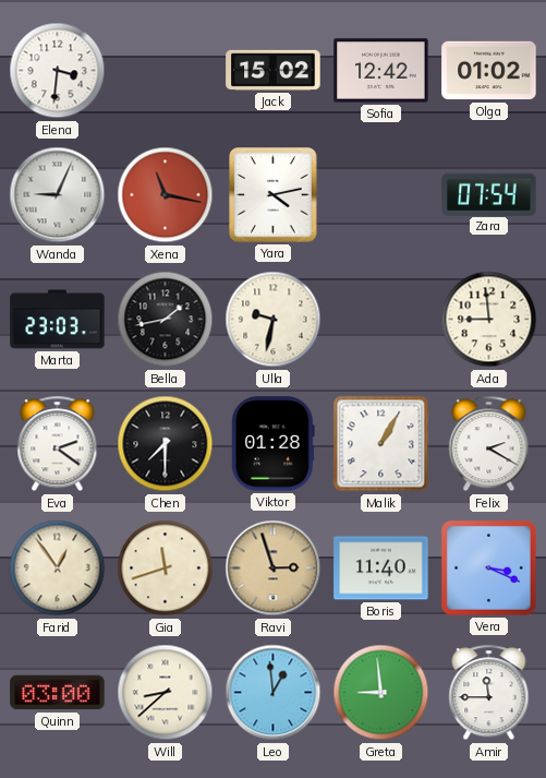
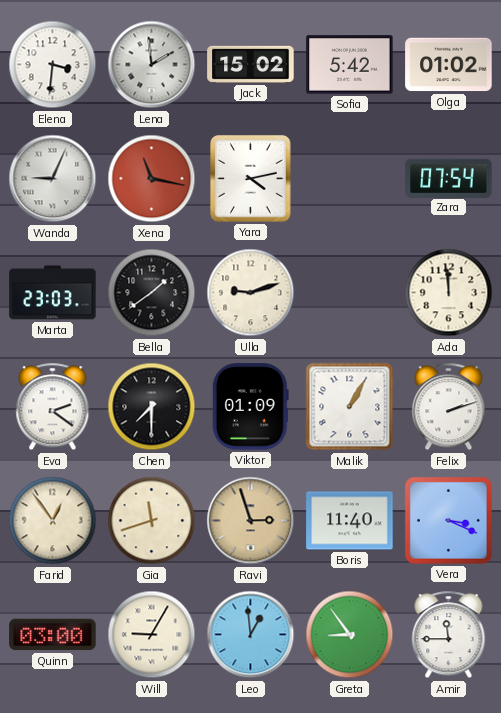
Lena: none -> 1:59 (152, 65)
Sofia: 12:42 -> 5:42 (350, 65)
Bella: 1:43 -> 1:39 (152, 293)
Ulla: 9:32 -> 9:12 (251, 293)
Ada: 8:59 -> 11:59 (449, 293)
Viktor: 01:28 -> 01:09 (250, 407)
Felix: 2:20 -> 2:12 (449, 407)
Will: 8:38 -> 9:05 (152, 635)
Greta: 8:59 -> 8:54 (350, 635)
